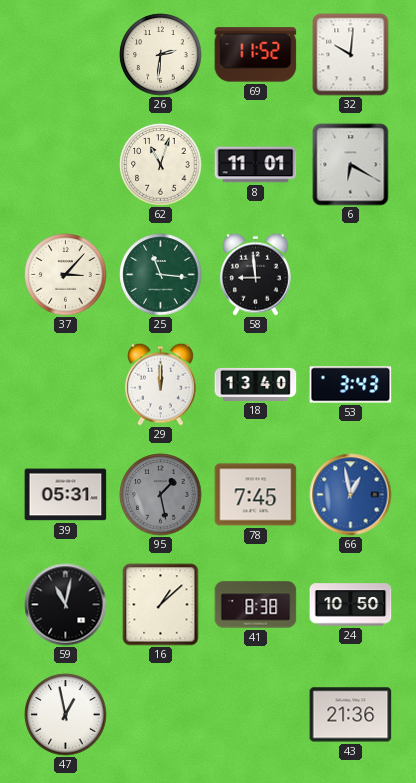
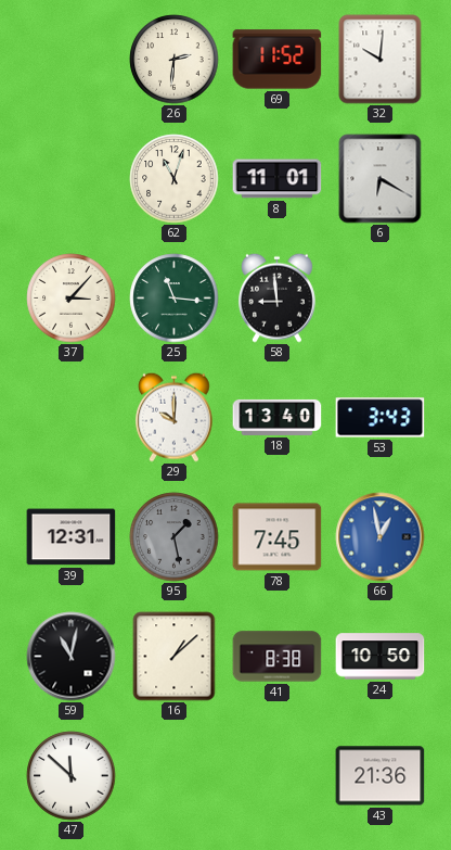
29: 12:00 -> 10:00 (173, 417)
39: 05:31 -> 12:31 (72, 537)
47: 12:58 -> 11:52 (72, 776)
